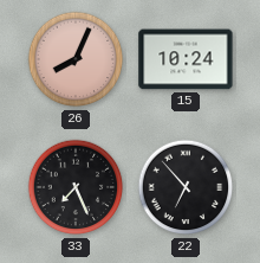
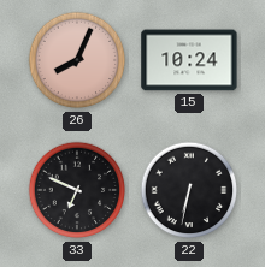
33: 7:26 -> 6:49 (77, 190)
22: 6:53 -> 6:32 (189, 190)
